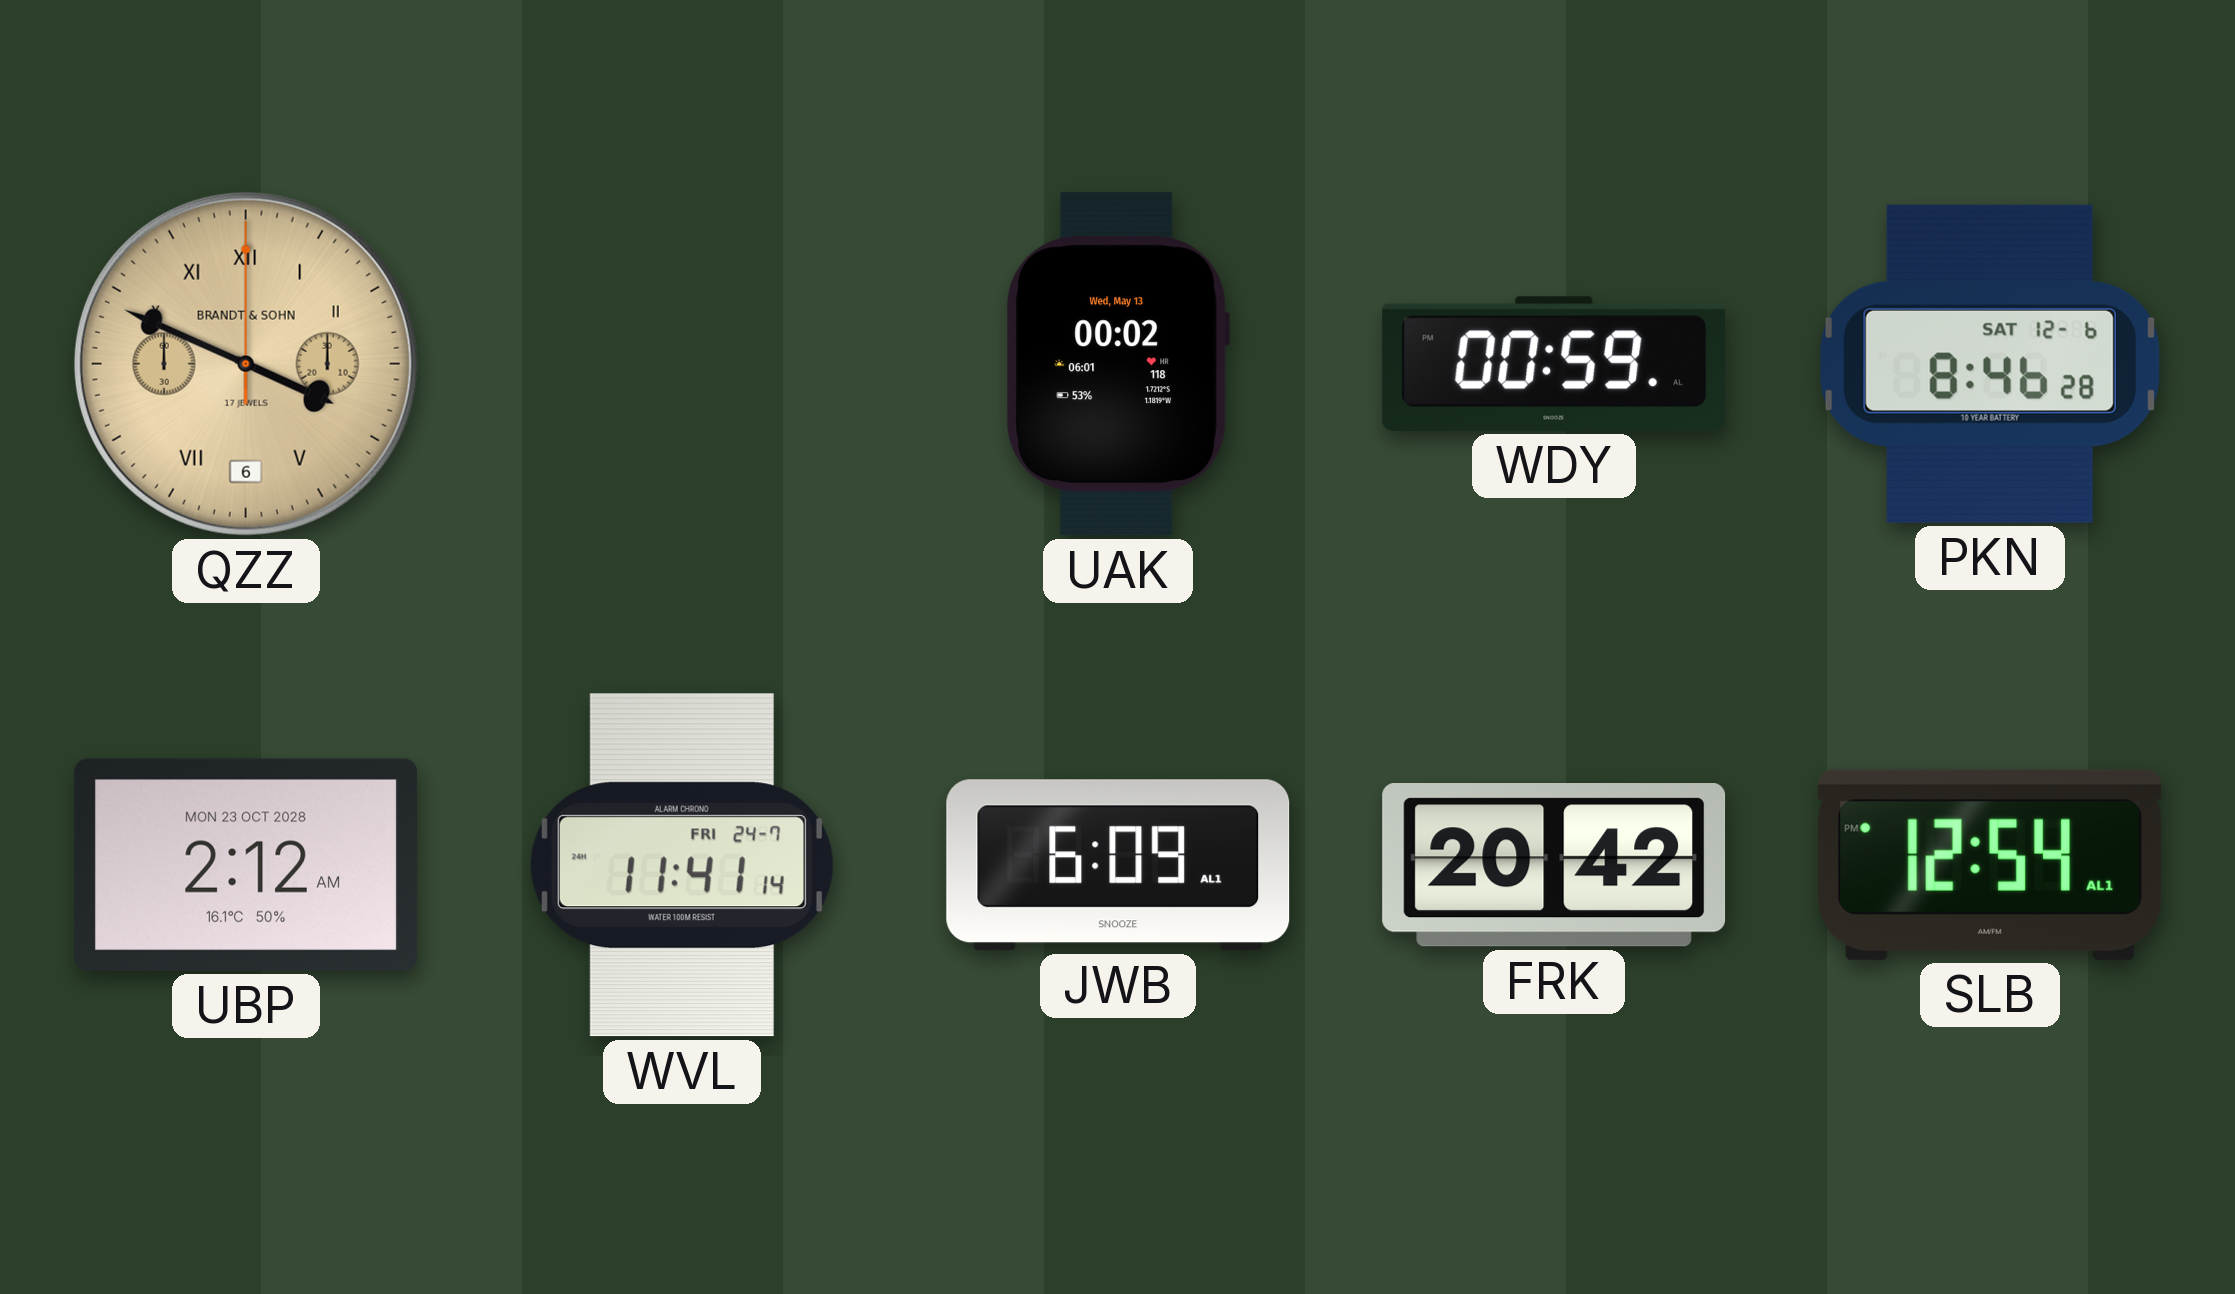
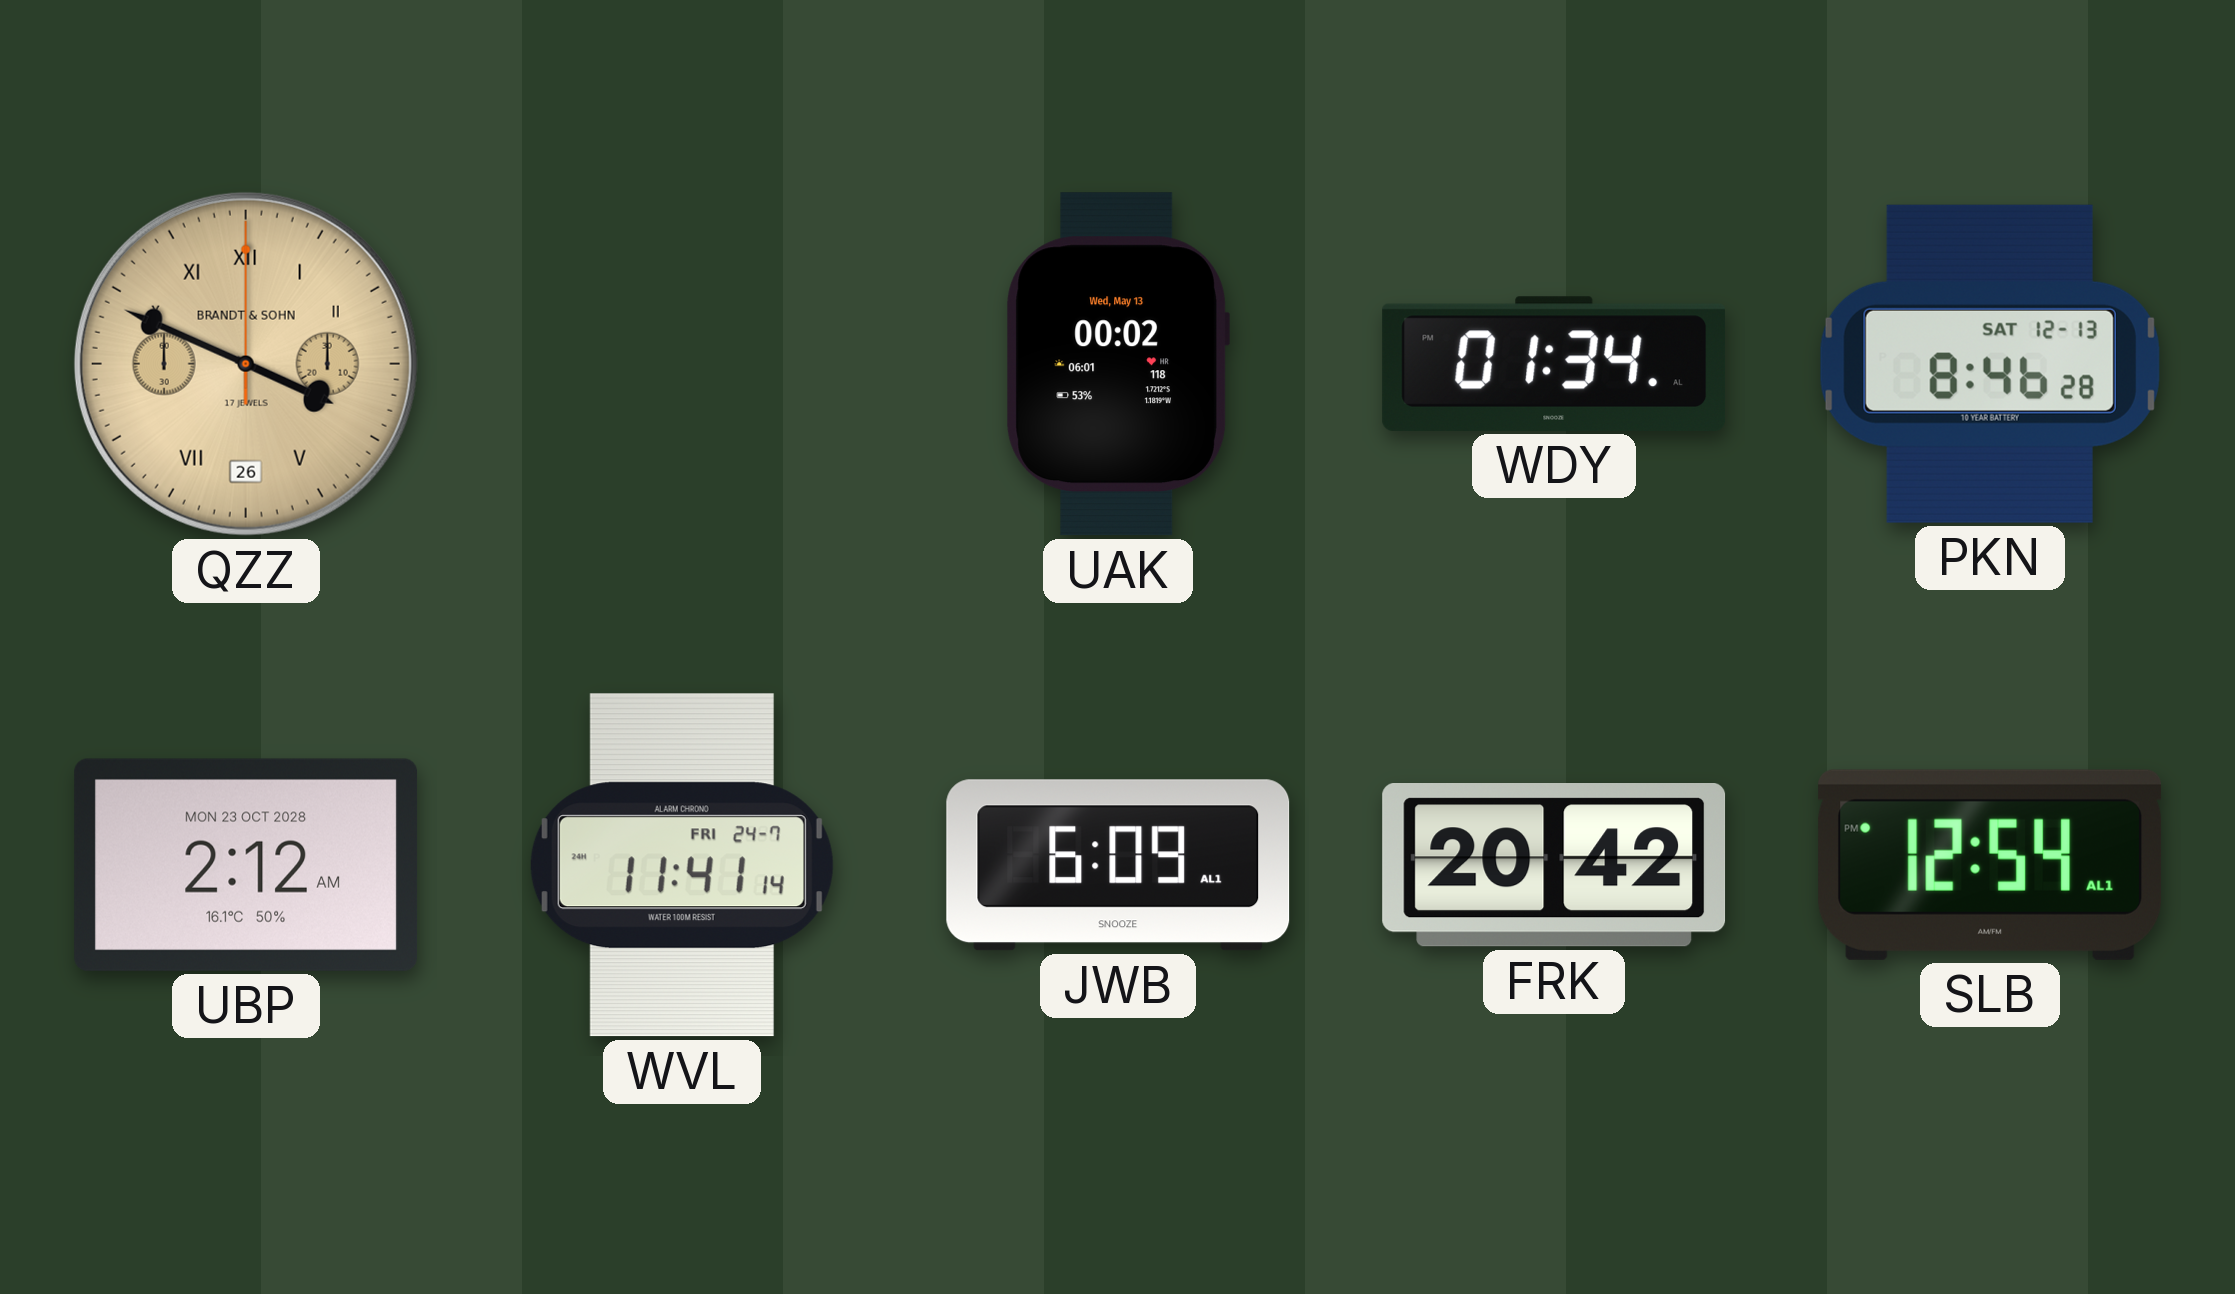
QZZ date: 6 -> 26 (246, 364)
WDY: 00:59 -> 01:34 (1554, 364)
PKN date: SAT 12-6 -> SAT 12-13 (1990, 364)
